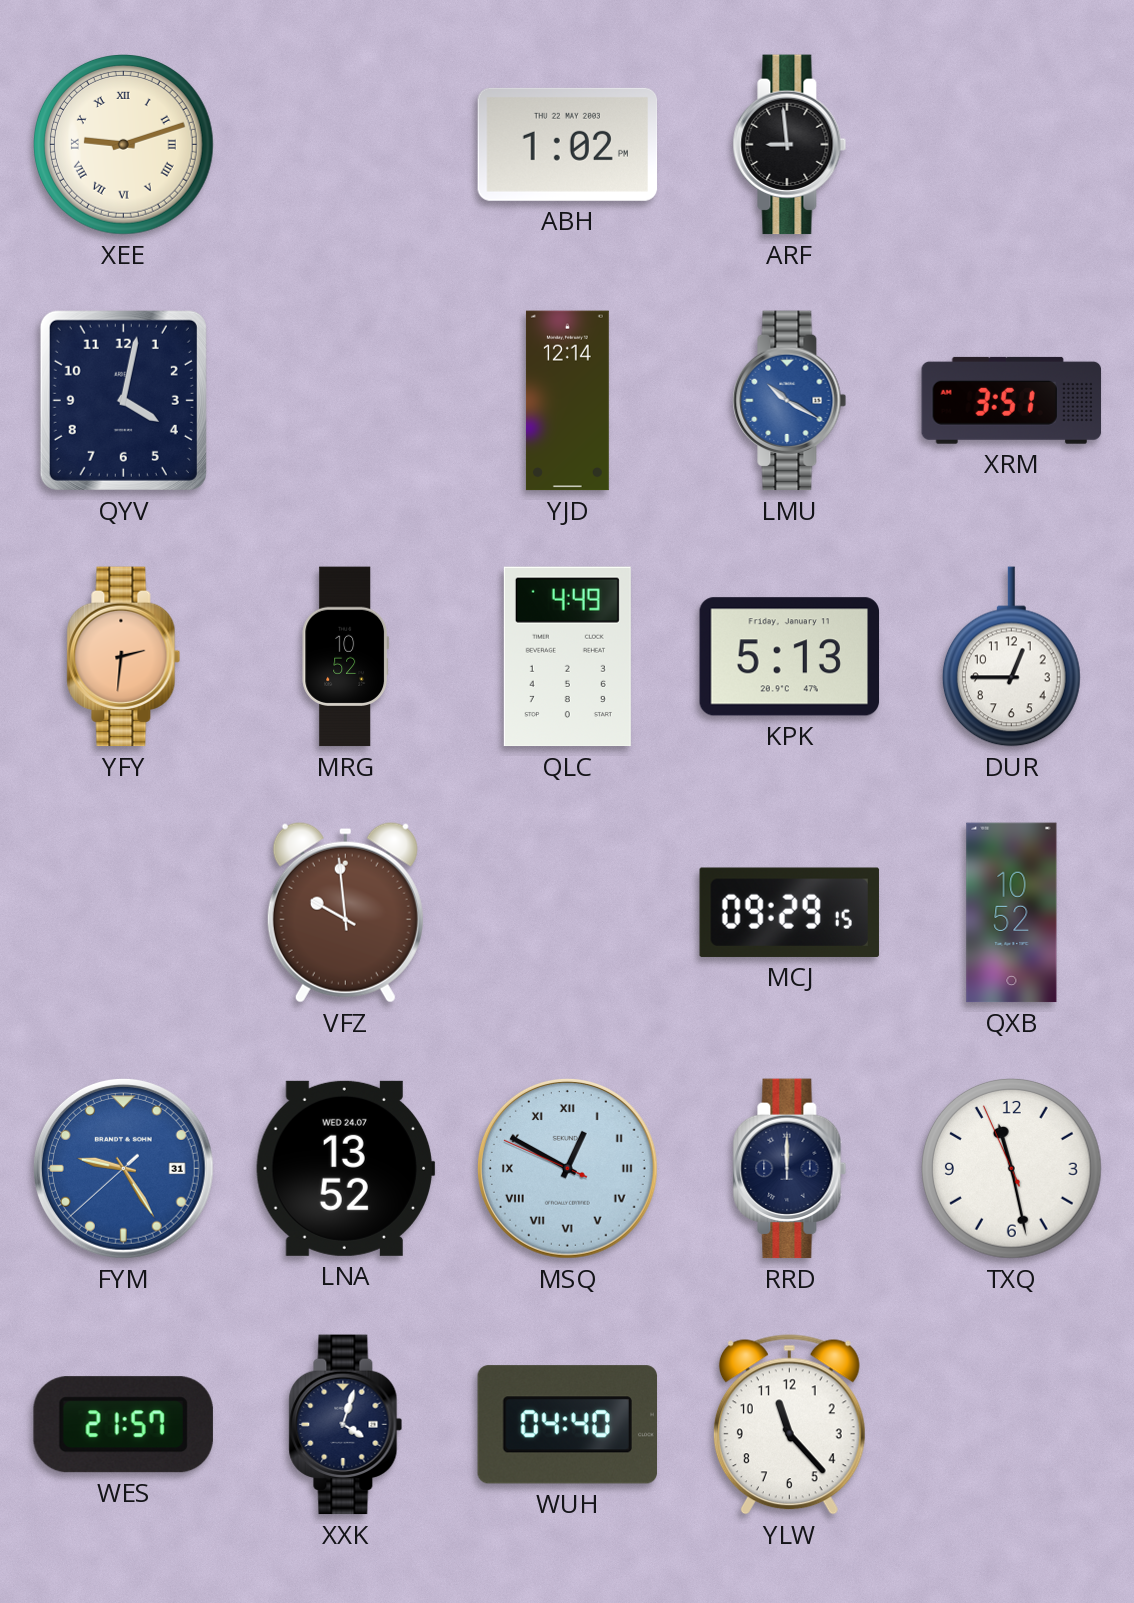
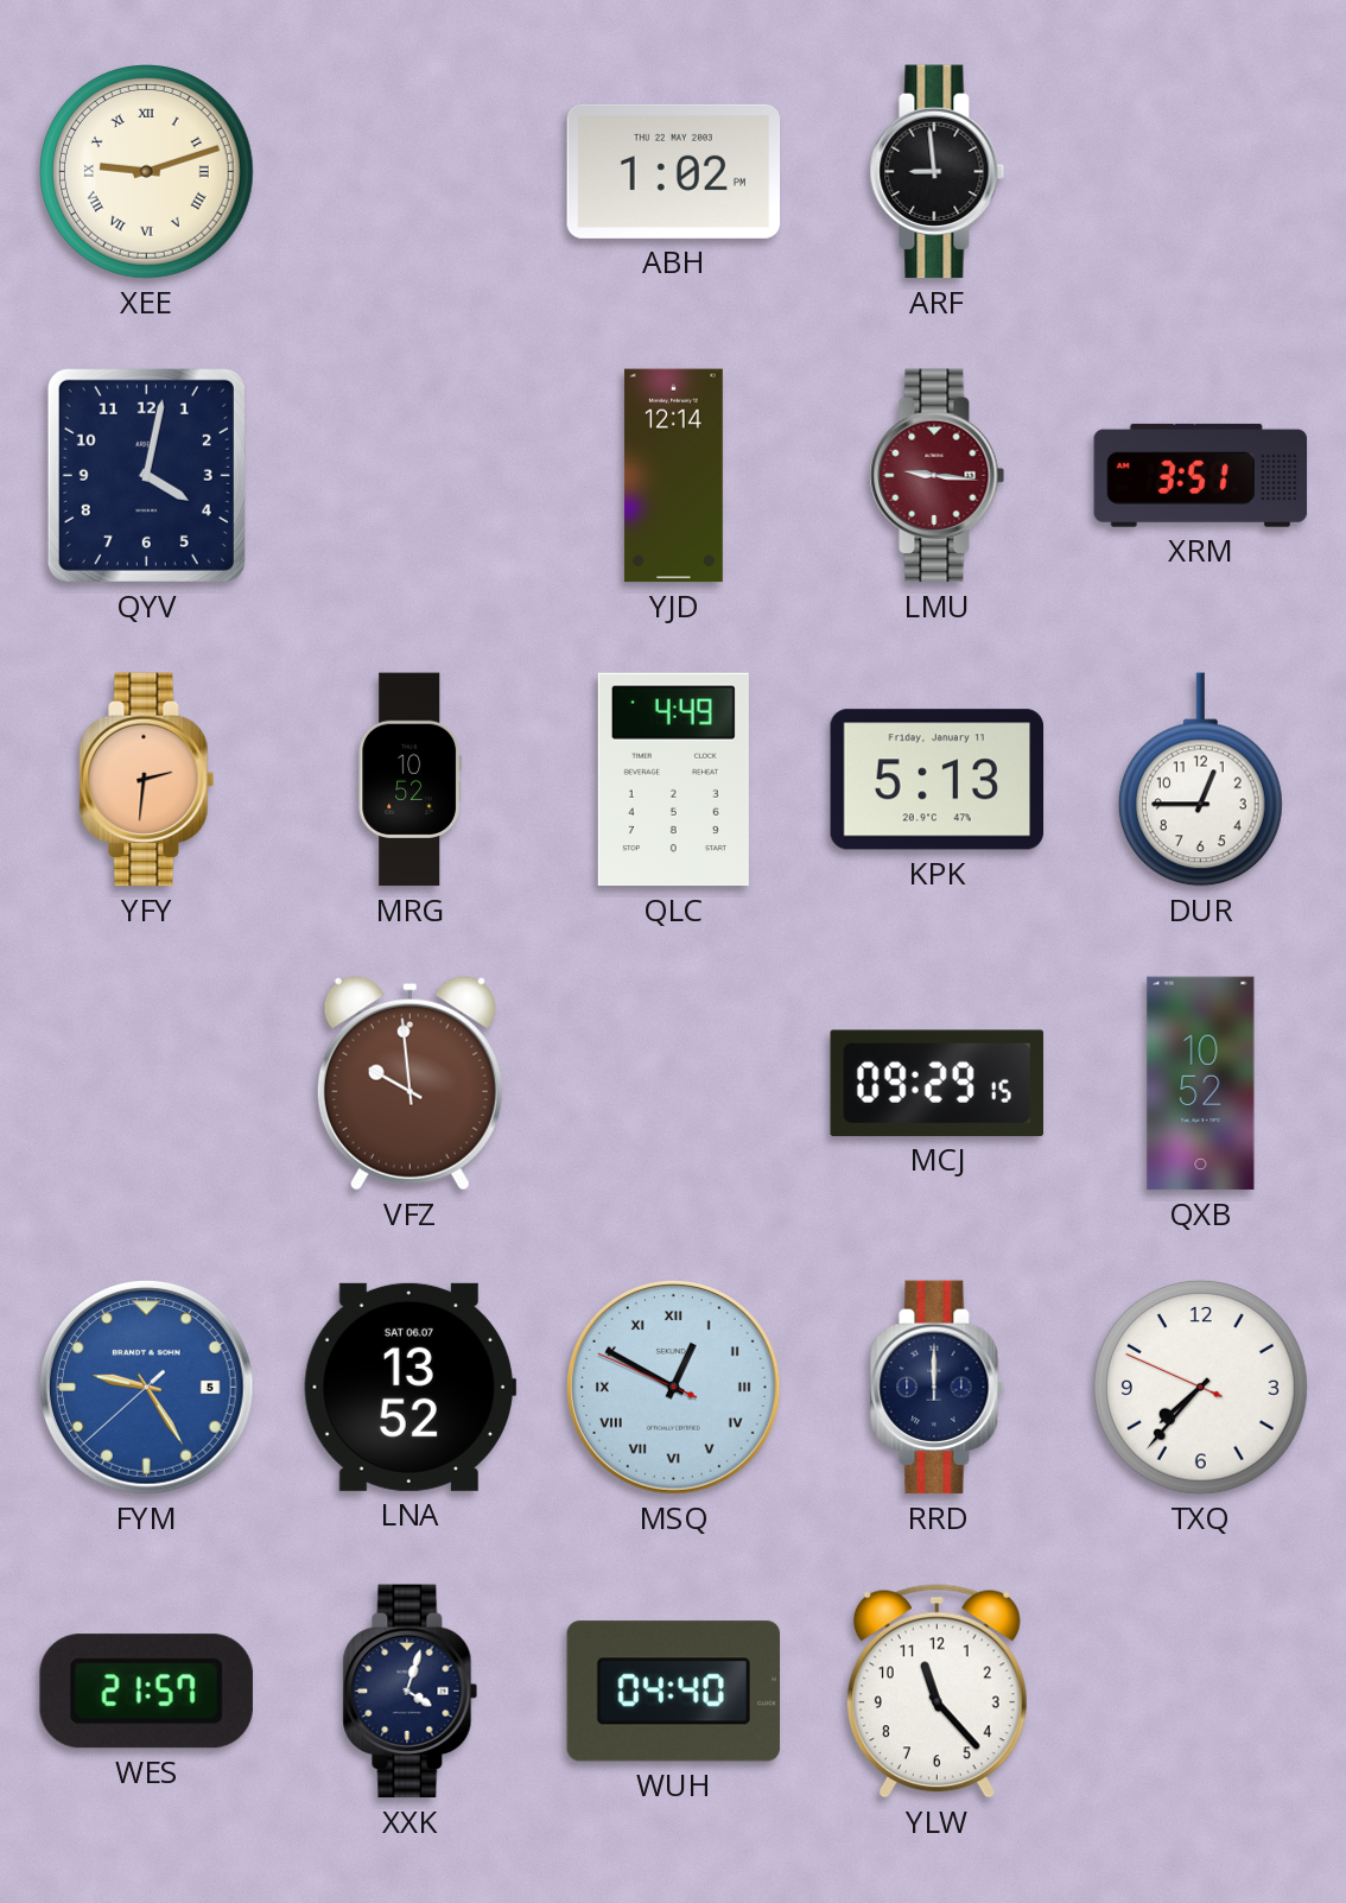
LMU: 10:20 -> 9:16 (938, 476)
LMU dial: blue -> burgundy (938, 476)
FYM date: 31 -> 5 (146, 1387)
LNA date: WED 24.07 -> SAT 06.07 (411, 1387)
TXQ: 11:27 -> 7:36 (1201, 1388)
